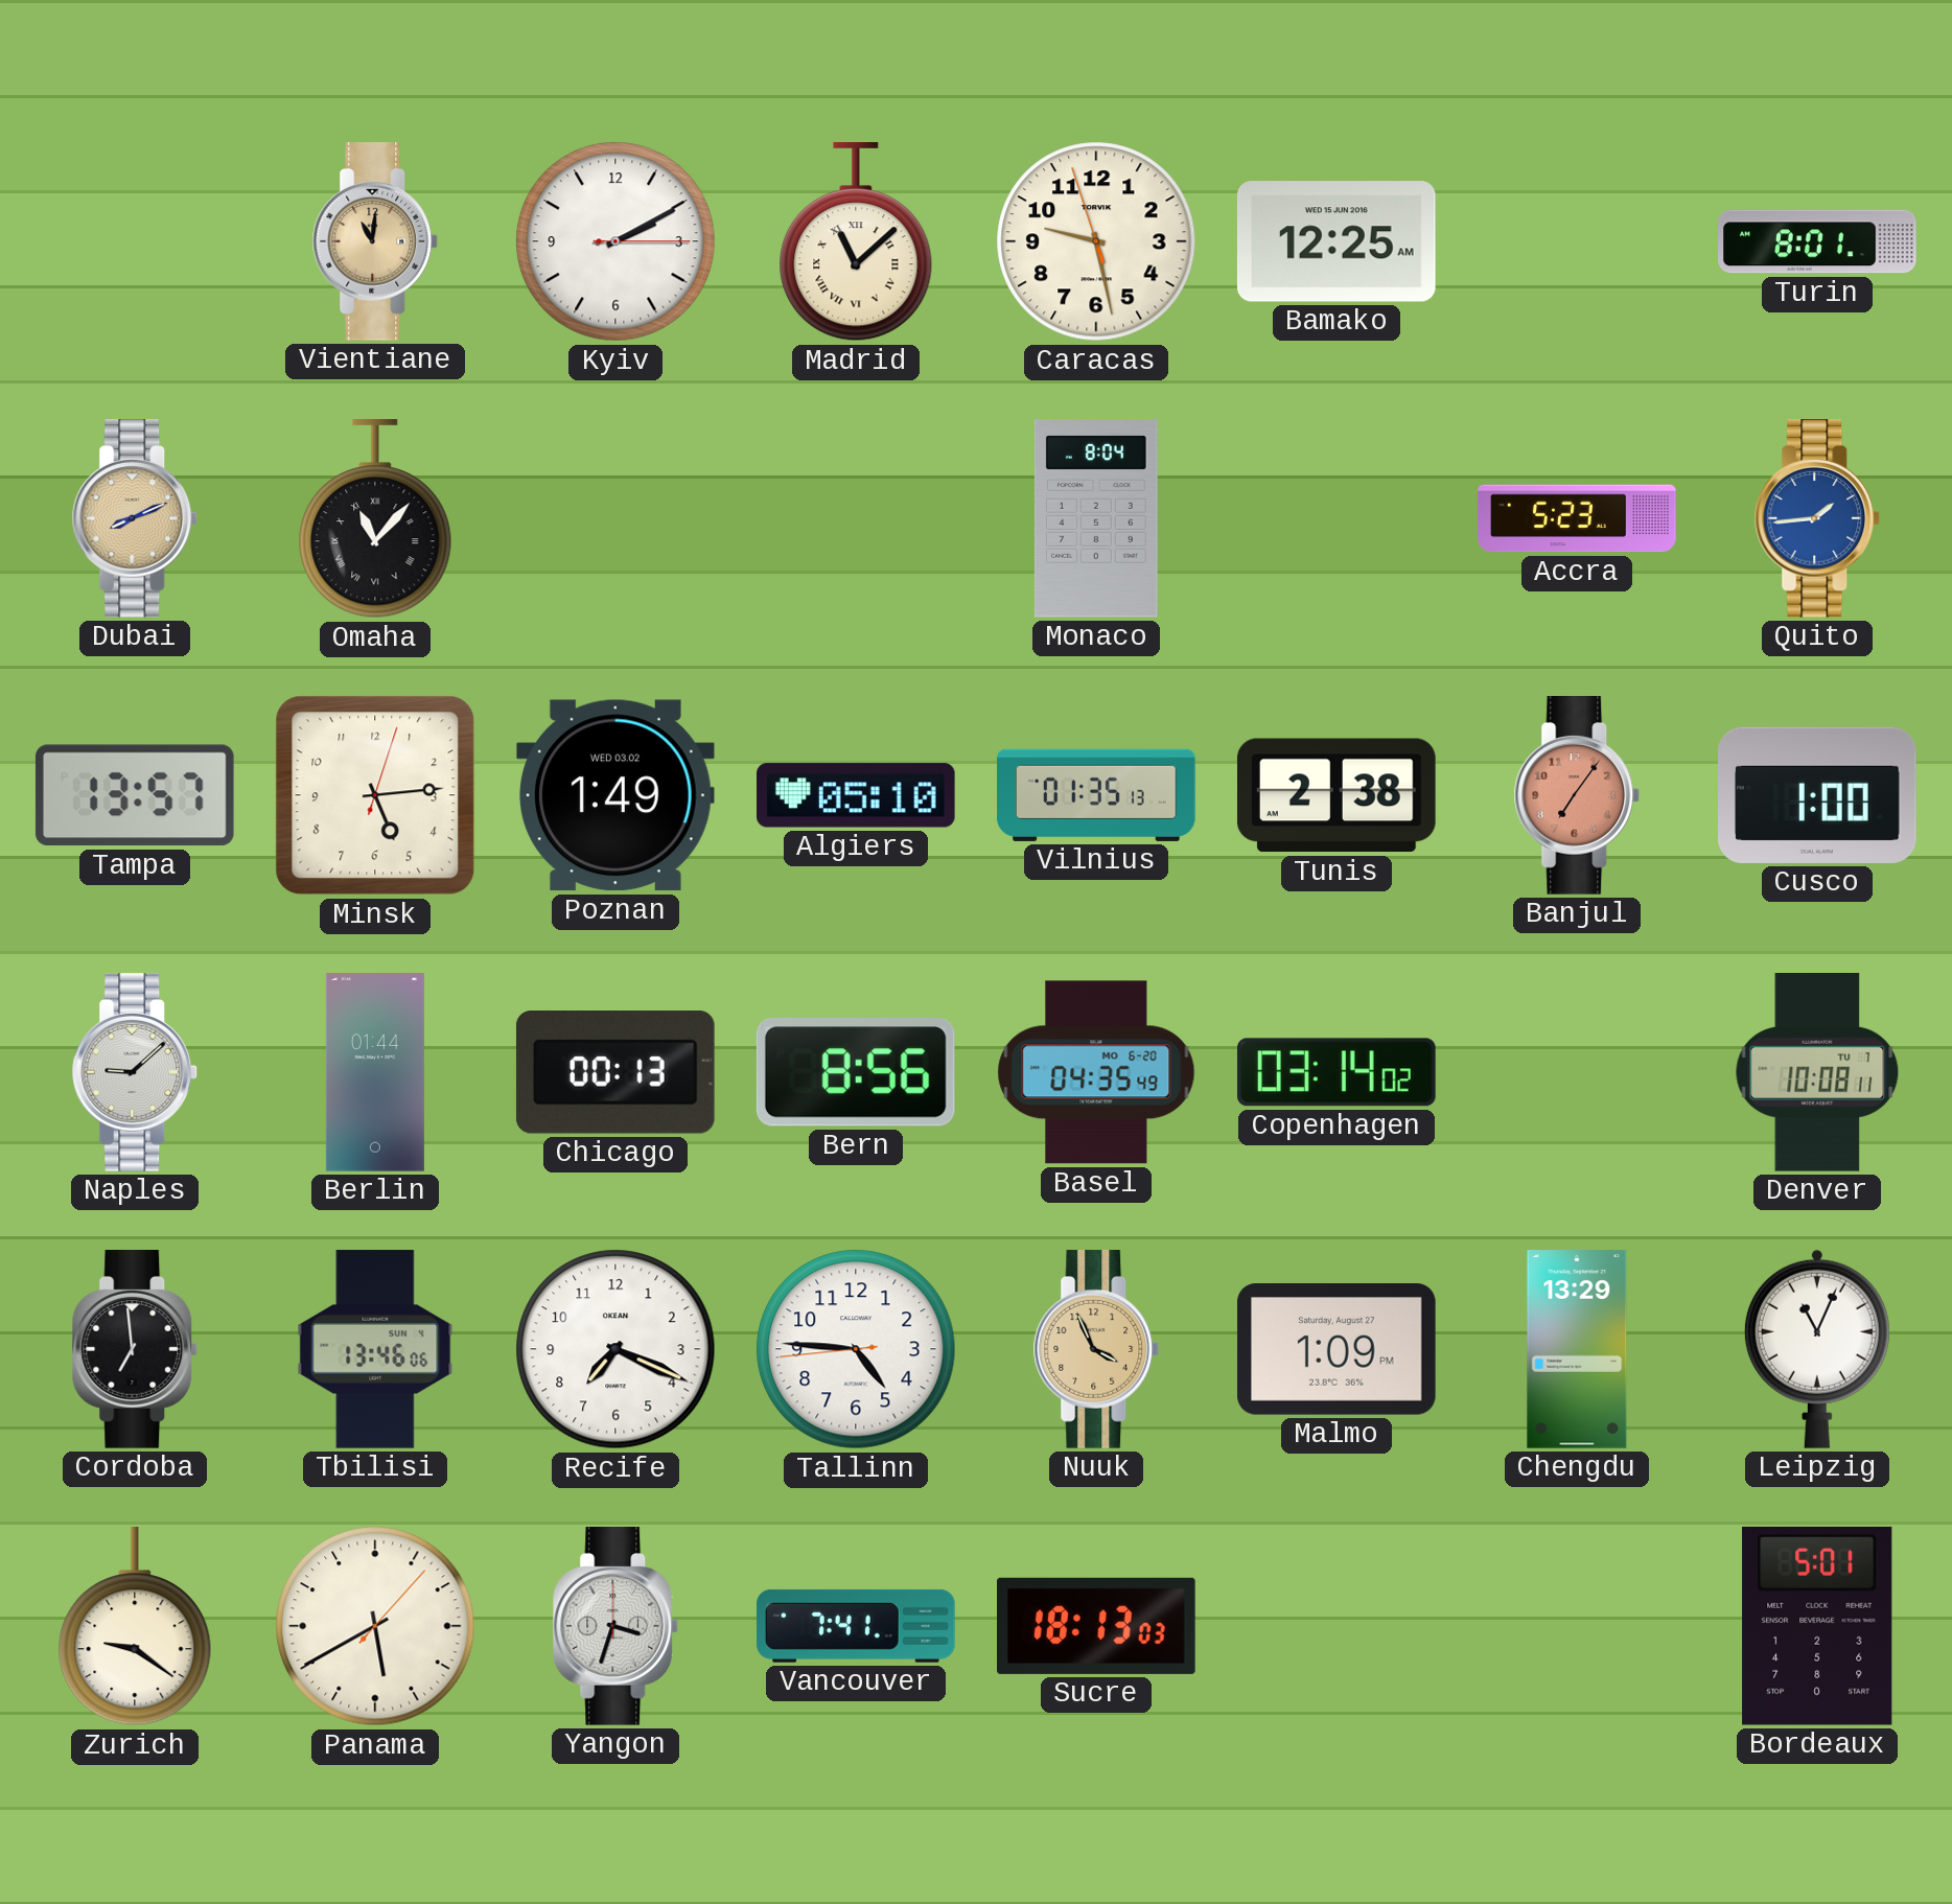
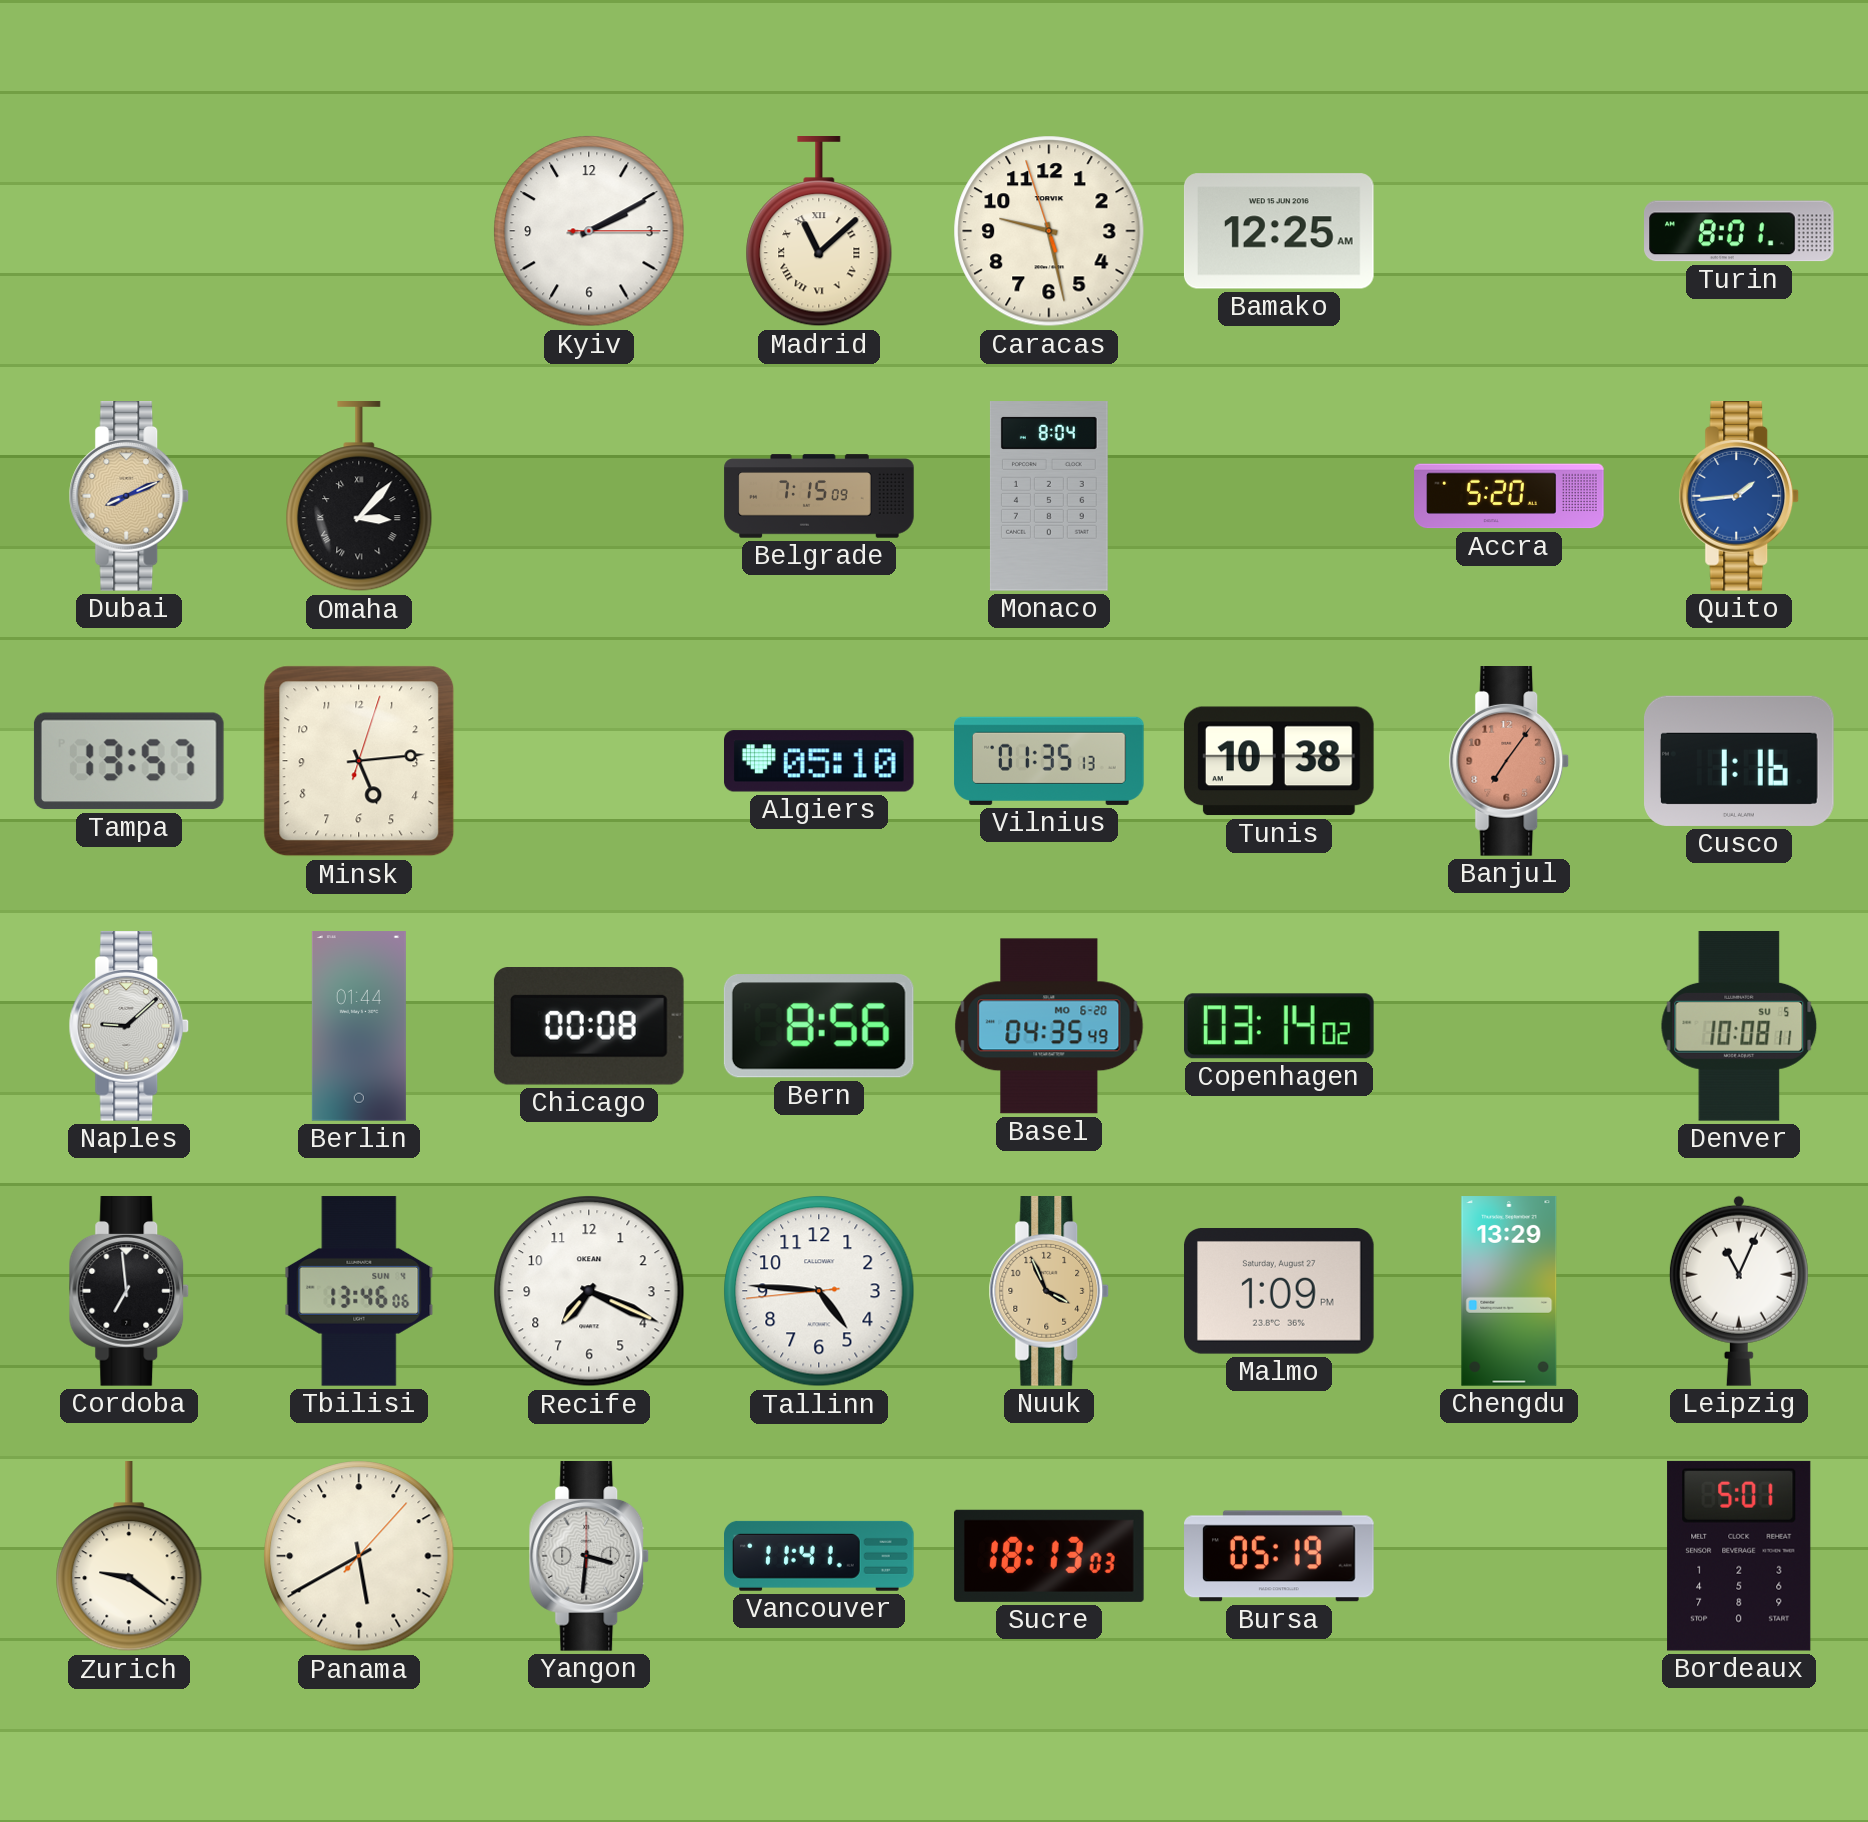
Vientiane: 11:01 -> none (375, 242)
Omaha: 11:07 -> 3:07 (359, 497)
Belgrade: none -> 7:15 (819, 496)
Accra: 5:23 -> 5:20 (1509, 496)
Poznan: 1:49 -> none (615, 795)
Tunis: 2:38 -> 10:38 (1279, 761)
Cusco: 1:00 -> 1:16 (1740, 761)
Chicago: 00:13 -> 00:08 (589, 1027)
Denver date: TU 7 -> SU 5 (1739, 1027)
Yangon: 3:33 -> 3:31 (589, 1557)
Vancouver: 7:41 -> 11:41 (819, 1556)
Bursa: none -> 05:19 (1279, 1556)
